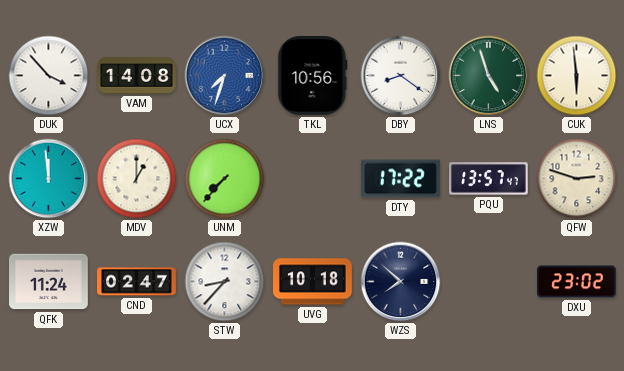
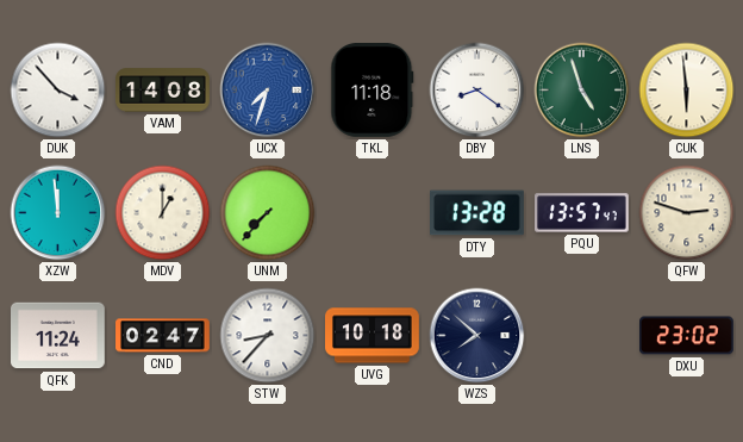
TKL: 10:56 -> 11:18 (373, 91)
DTY: 17:22 -> 13:28 (477, 213)
